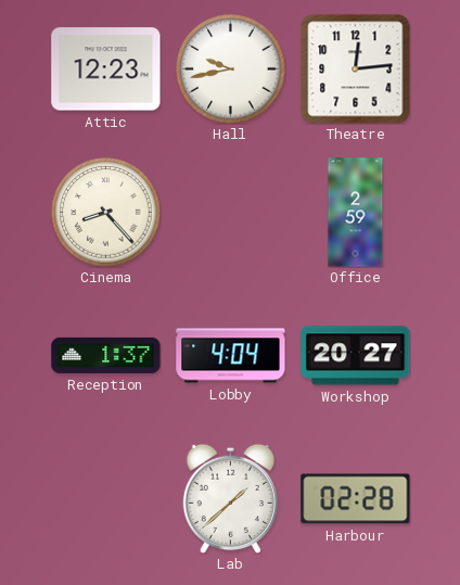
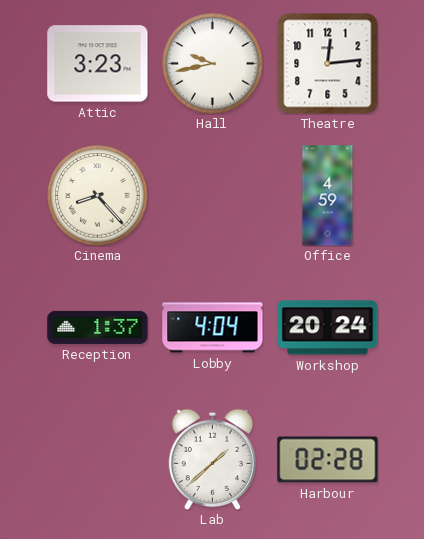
Attic: 12:23 -> 3:23 (98, 64)
Office: 2:59 -> 4:59 (328, 196)
Workshop: 20:27 -> 20:24 (328, 328)
